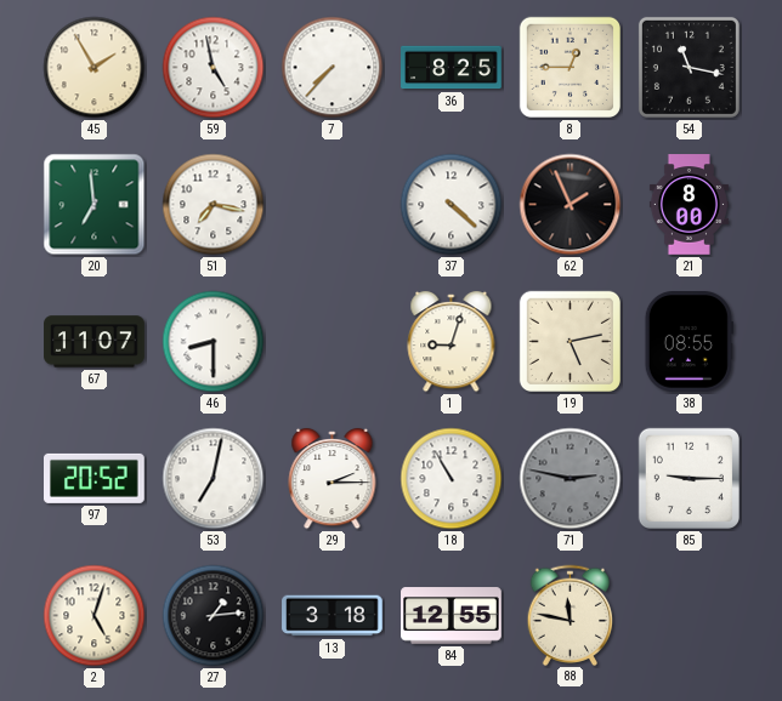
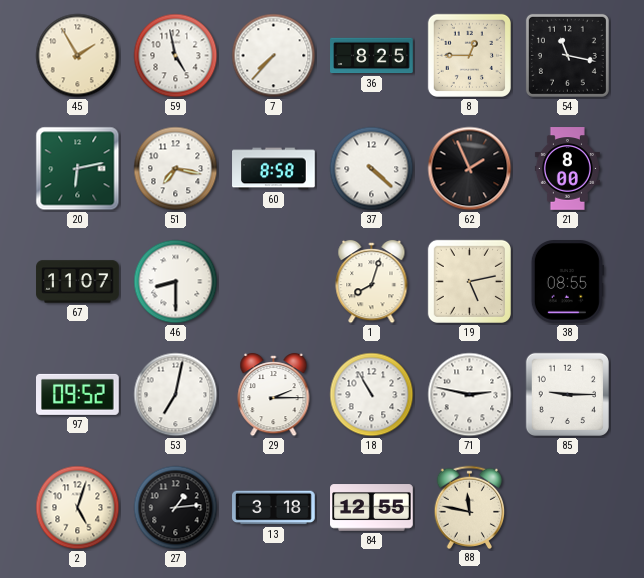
20: 6:59 -> 6:13 (78, 169)
60: none -> 8:58 (274, 169)
1: 9:03 -> 8:03 (372, 282)
97: 20:52 -> 09:52 (78, 394)
71 dial: grey -> white (470, 395)
